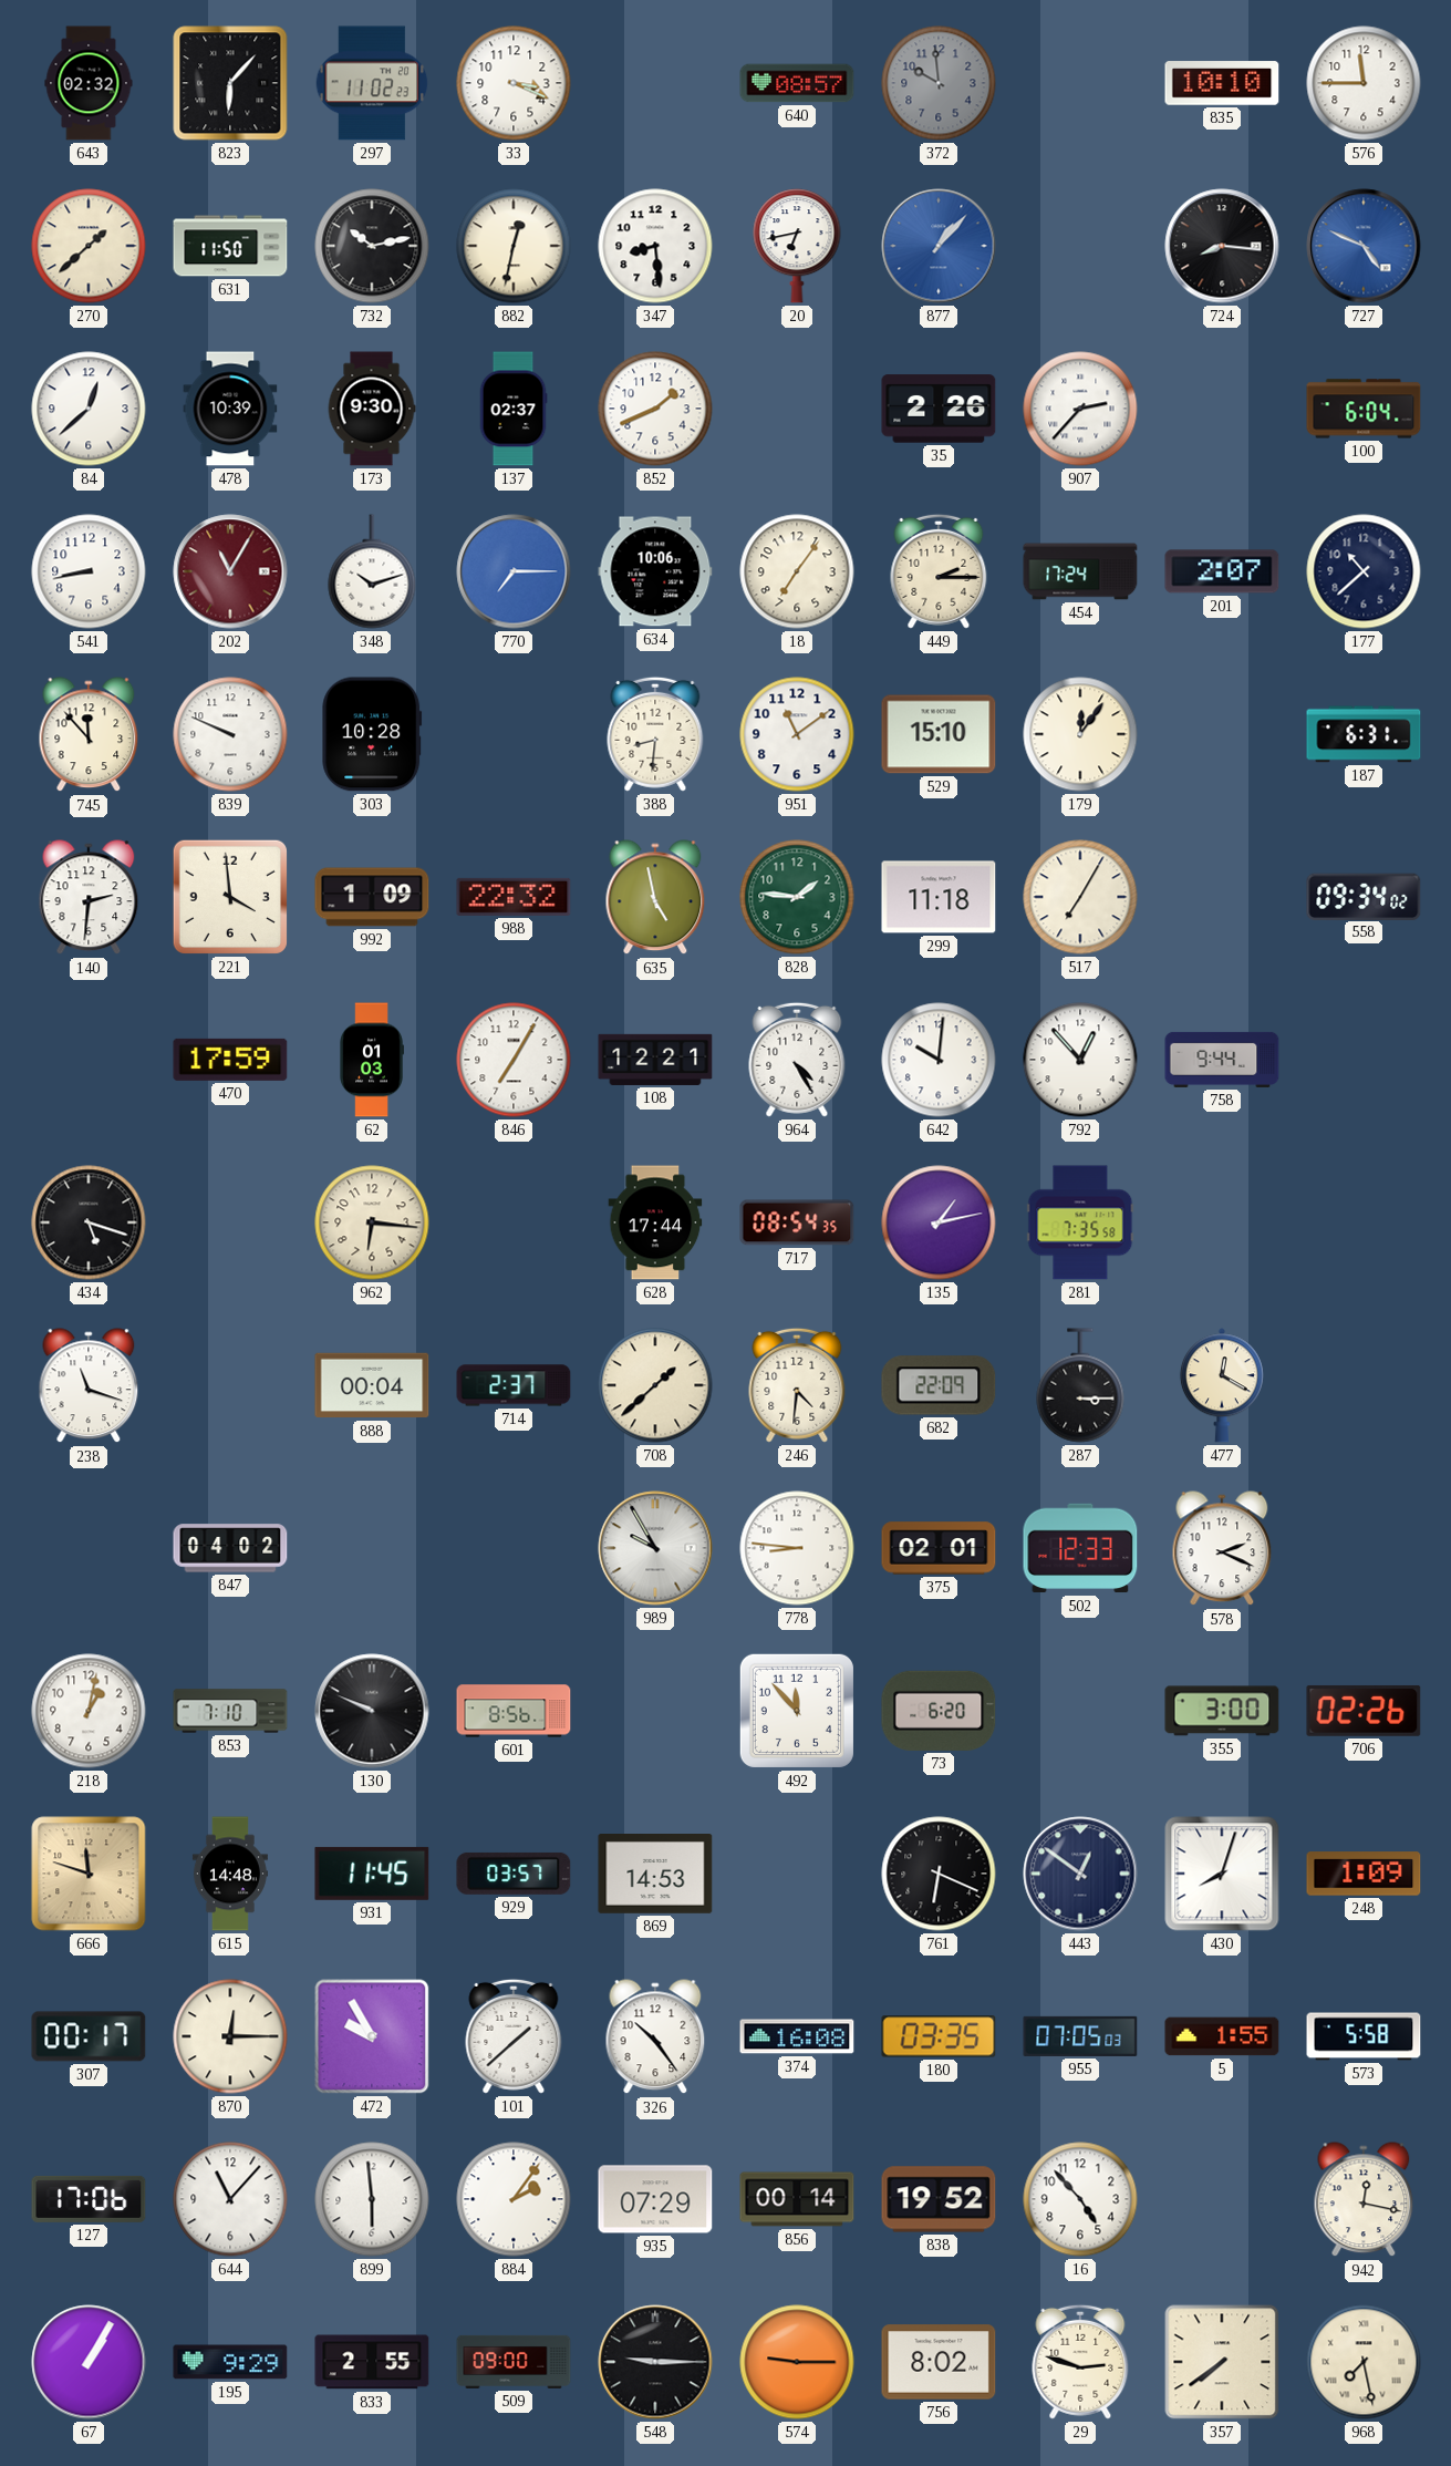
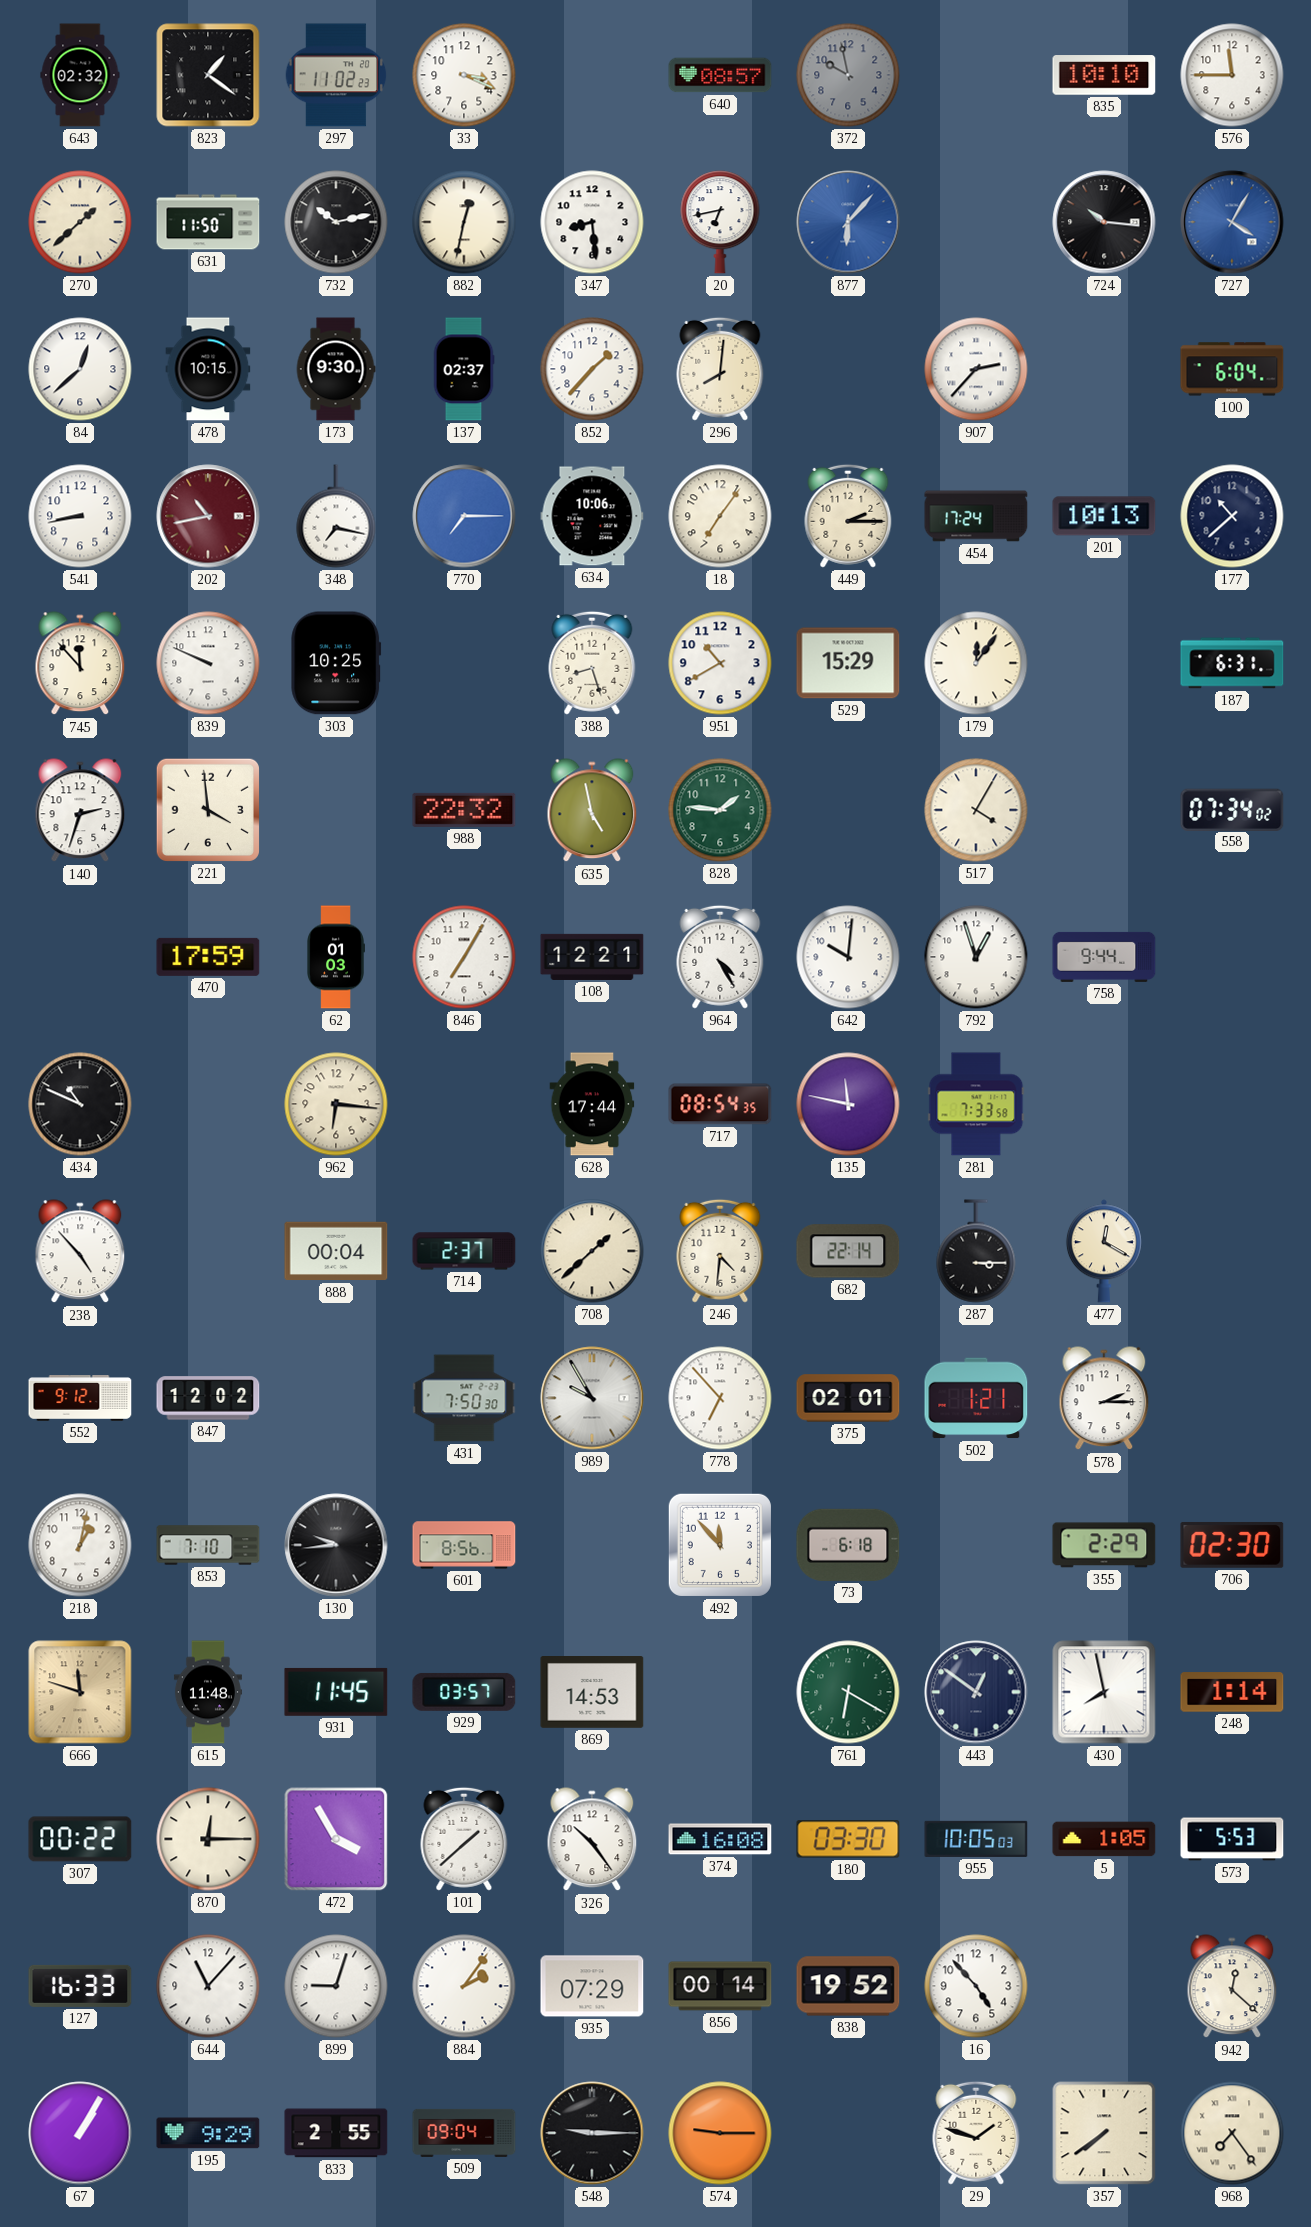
823: 6:07 -> 1:21 (208, 75)
372: 9:59 -> 9:58 (848, 75)
877: 1:07 -> 6:07 (848, 222)
724: 8:16 -> 10:16 (1104, 222)
727: 4:49 -> 4:05 (1232, 222)
478: 10:39 -> 10:15 (208, 369)
852: 1:41 -> 1:37 (592, 369)
296: none -> 8:01 (720, 369)
35: 2:26 -> none (939, 409)
202: 11:05 -> 10:43 (208, 516)
348: 10:12 -> 7:17 (336, 516)
201: 2:07 -> 10:13 (1104, 516)
303: 10:28 -> 10:25 (336, 663)
388: 8:31 -> 8:27 (592, 663)
951: 11:09 -> 10:40 (720, 663)
529: 15:10 -> 15:29 (848, 663)
140: 2:31 -> 2:33 (80, 811)
992: 1:09 -> none (372, 897)
299: 11:18 -> none (939, 897)
517: 7:05 -> 4:05 (976, 810)
558: 09:34 -> 07:34 (1232, 809)
792: 12:53 -> 12:57 (976, 957)
434: 5:18 -> 10:49 (80, 1104)
135: 1:13 -> 11:47 (848, 1104)
281: 7:35 -> 7:33 (976, 1104)
238: 11:18 -> 4:53 (80, 1252)
682: 22:09 -> 22:14 (848, 1251)
552: none -> 9:12 (80, 1399)
847: 04:02 -> 12:02 (208, 1398)
431: none -> 7:50 (464, 1398)
778: 8:46 -> 6:53 (720, 1398)
502: 12:33 -> 1:21 (976, 1398)
578: 2:19 -> 2:15 (1104, 1399)
130: 9:49 -> 9:44 (336, 1545)
73: 6:20 -> 6:18 (848, 1545)
355: 3:00 -> 2:29 (1104, 1545)
706: 02:26 -> 02:30 (1232, 1545)
615: 14:48 -> 11:48 (208, 1692)
761: 6:19 -> 6:20 (848, 1692)
761 dial: black -> green (848, 1692)
430: 8:03 -> 7:58 (1104, 1692)
248: 1:09 -> 1:14 (1232, 1692)
307: 00:17 -> 00:22 (80, 1839)
472: 9:55 -> 3:55 (336, 1839)
180: 03:35 -> 03:30 (848, 1839)
955: 07:05 -> 10:05 (976, 1839)
5: 1:55 -> 1:05 (1104, 1839)
573: 5:58 -> 5:53 (1232, 1839)
127: 17:06 -> 16:33 (80, 1986)
899: 5:59 -> 9:03 (336, 1986)
942: 12:17 -> 12:22 (1232, 1987)
509: 09:00 -> 09:04 (464, 2133)
756: 8:02 -> none (939, 2362)
29: 2:48 -> 1:48 (976, 2133)
968: 7:28 -> 7:24 (1232, 2133)
